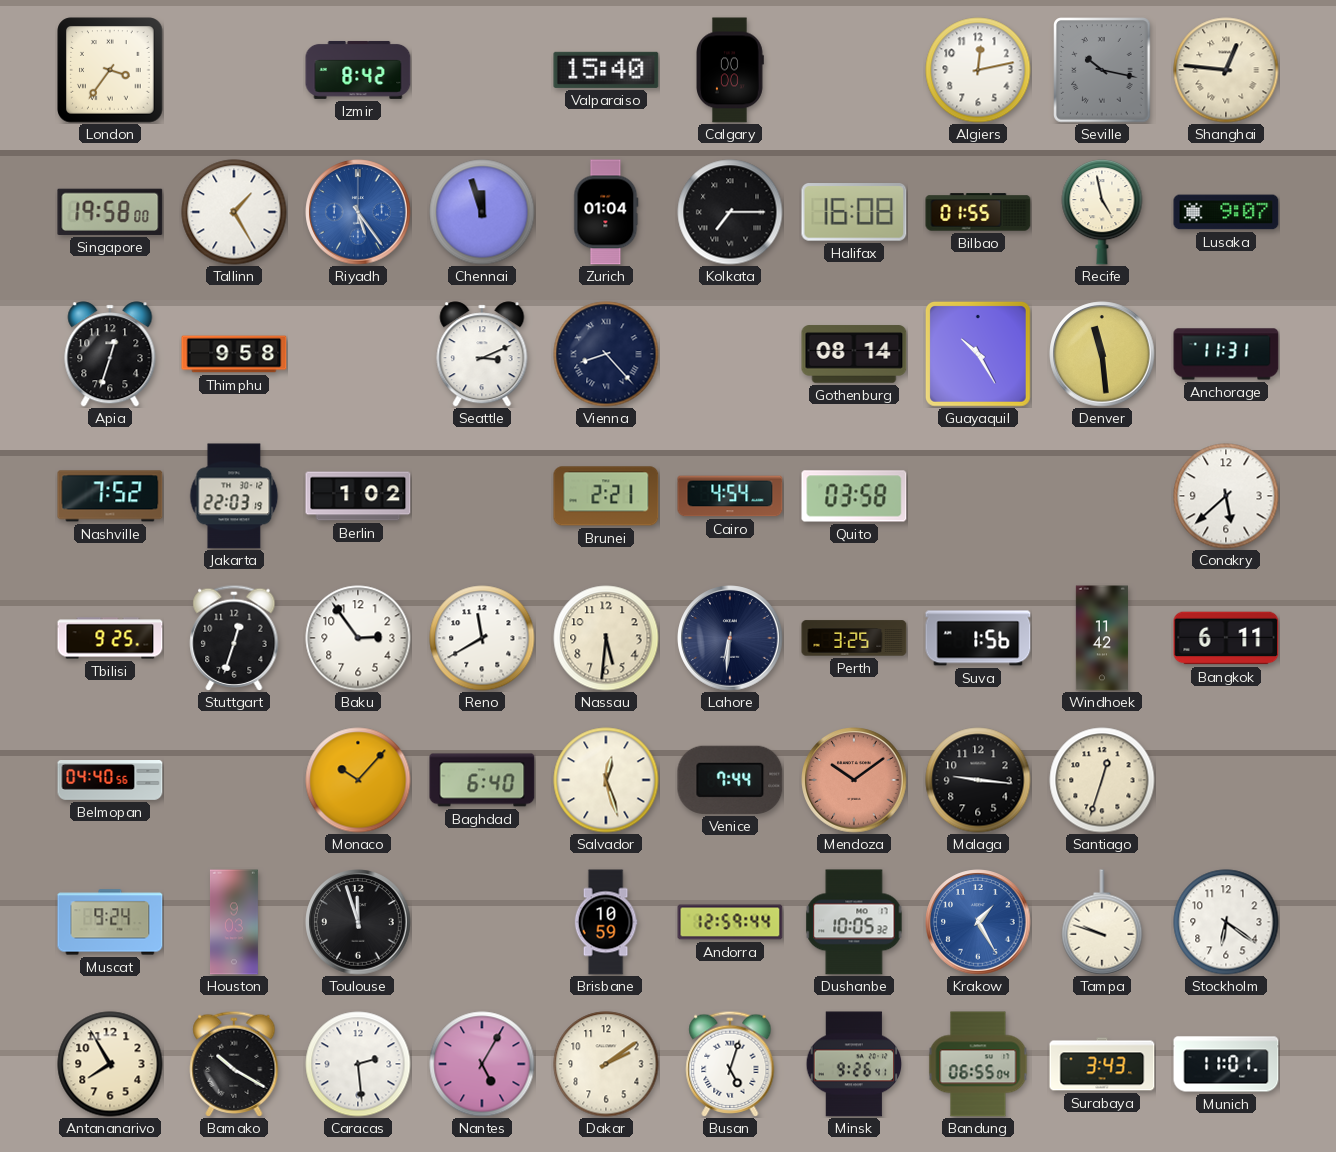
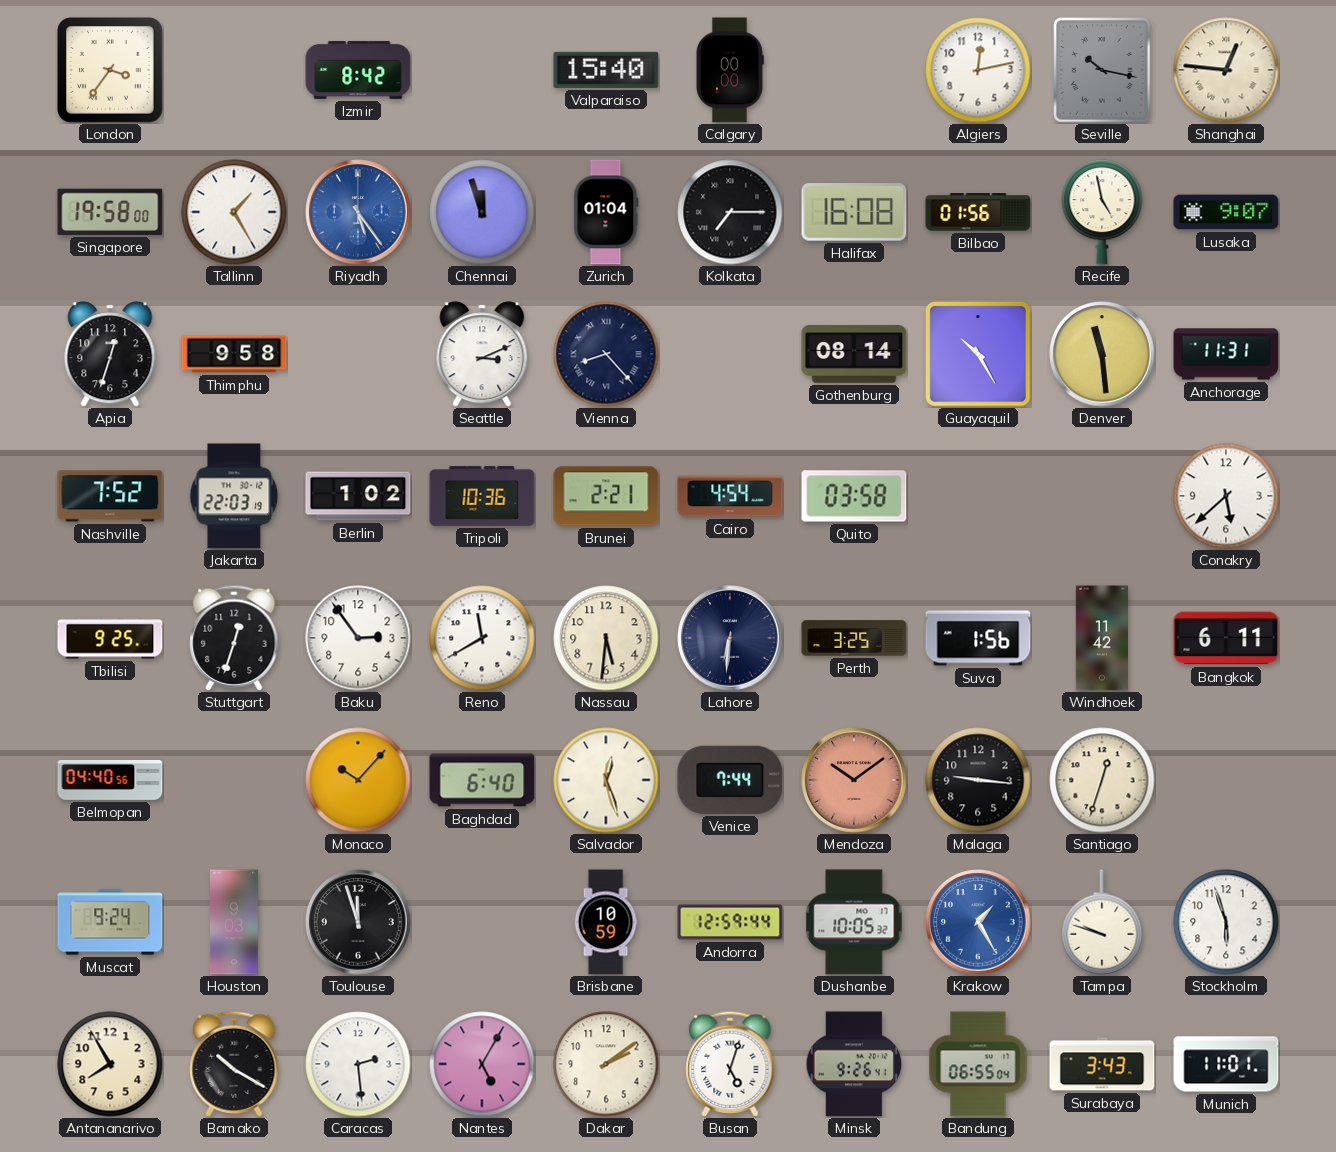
Bilbao: 01:55 -> 01:56 (978, 212)
Tripoli: none -> 10:36 (482, 496)
Stockholm: 6:21 -> 5:57 (1226, 922)
